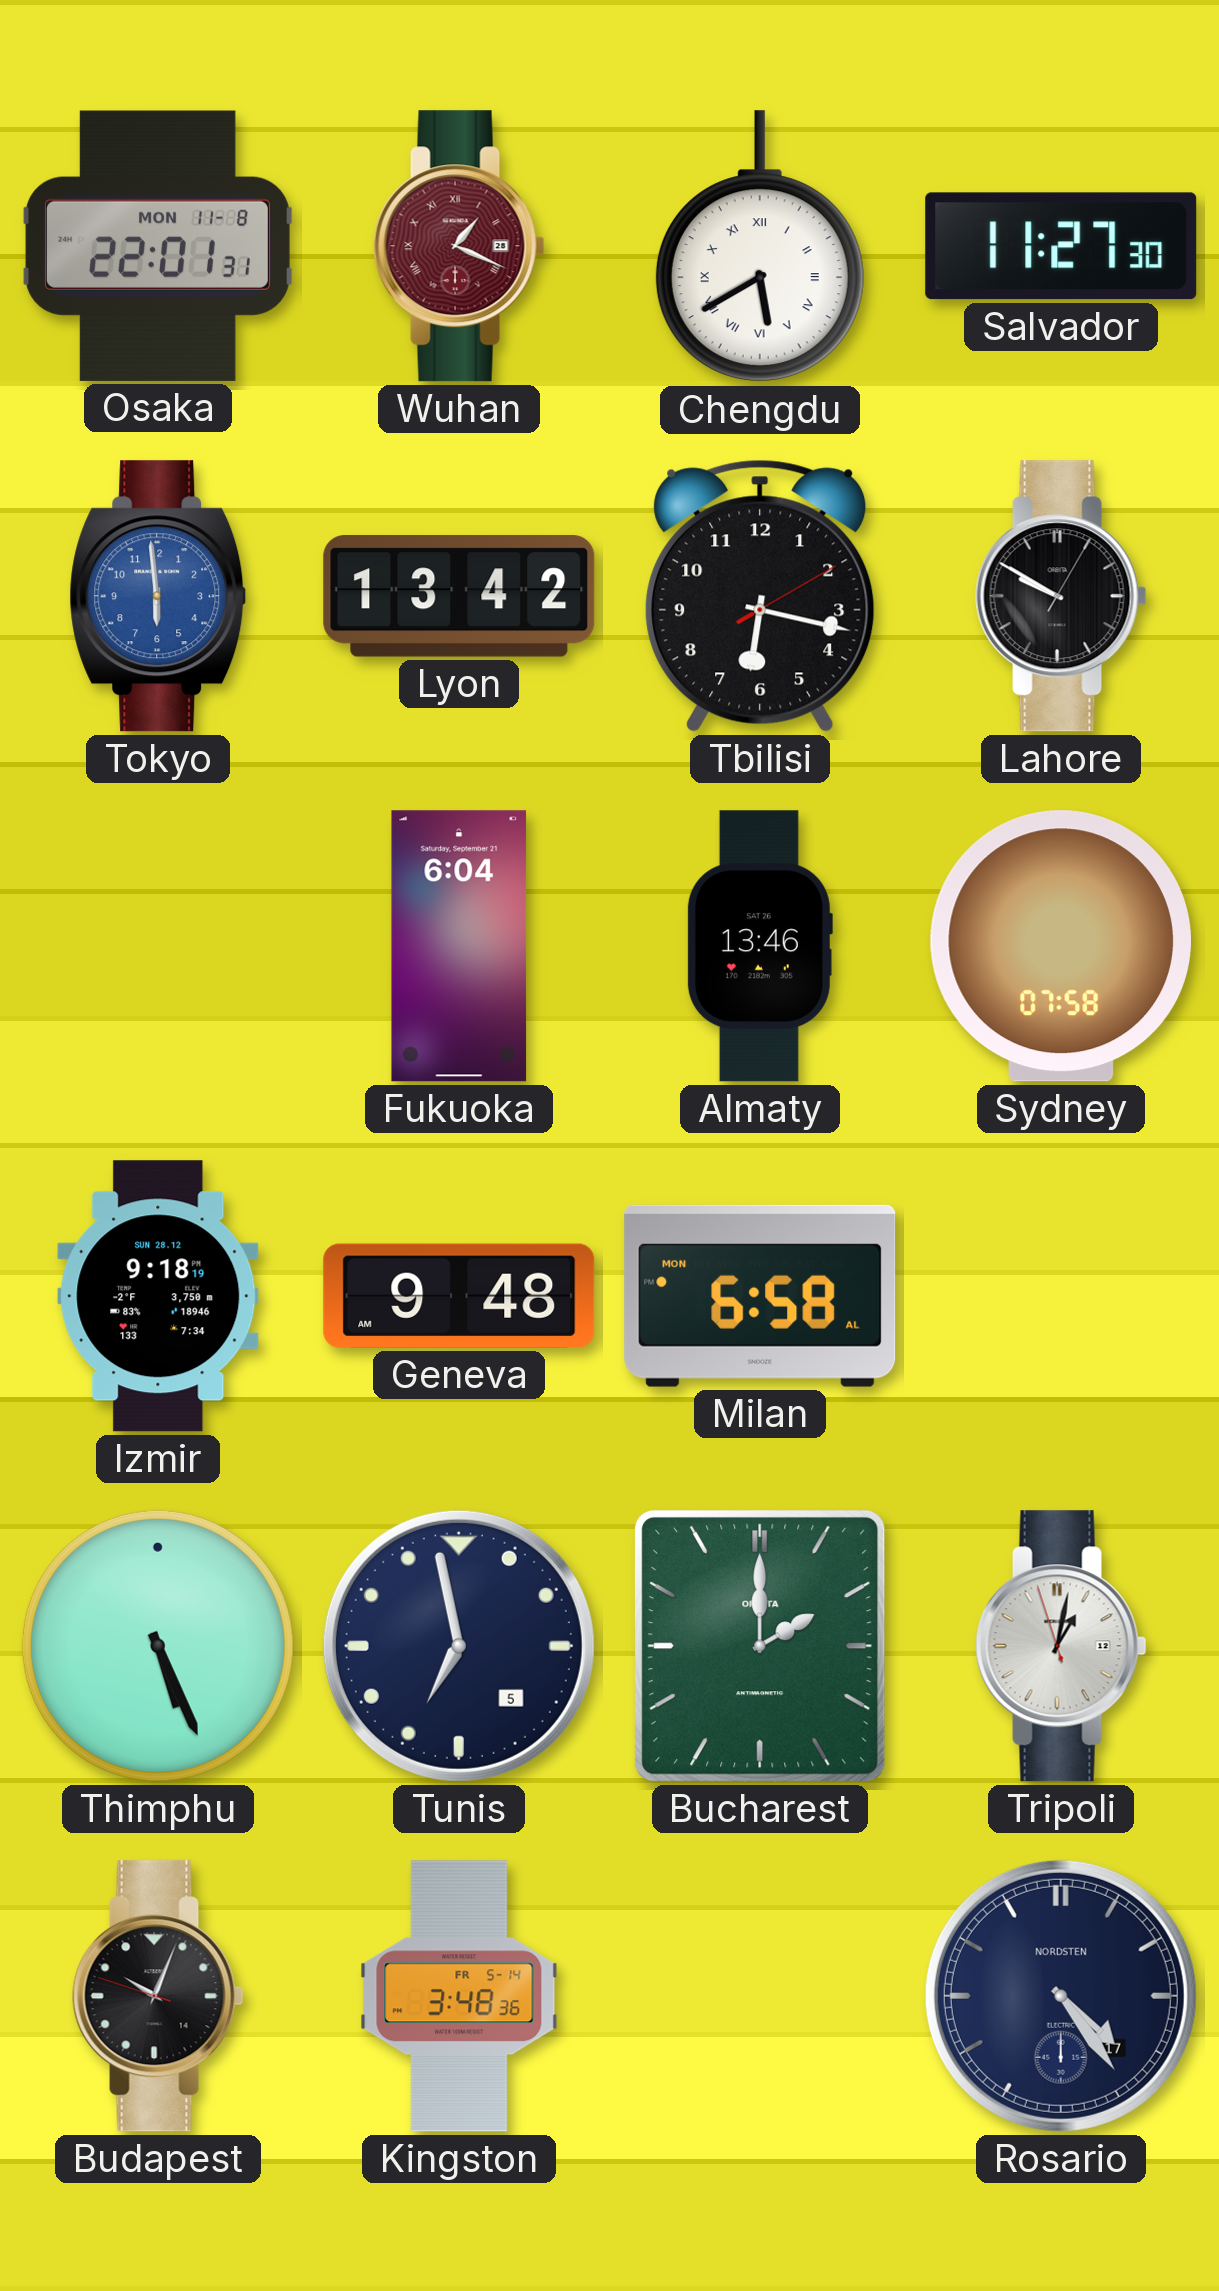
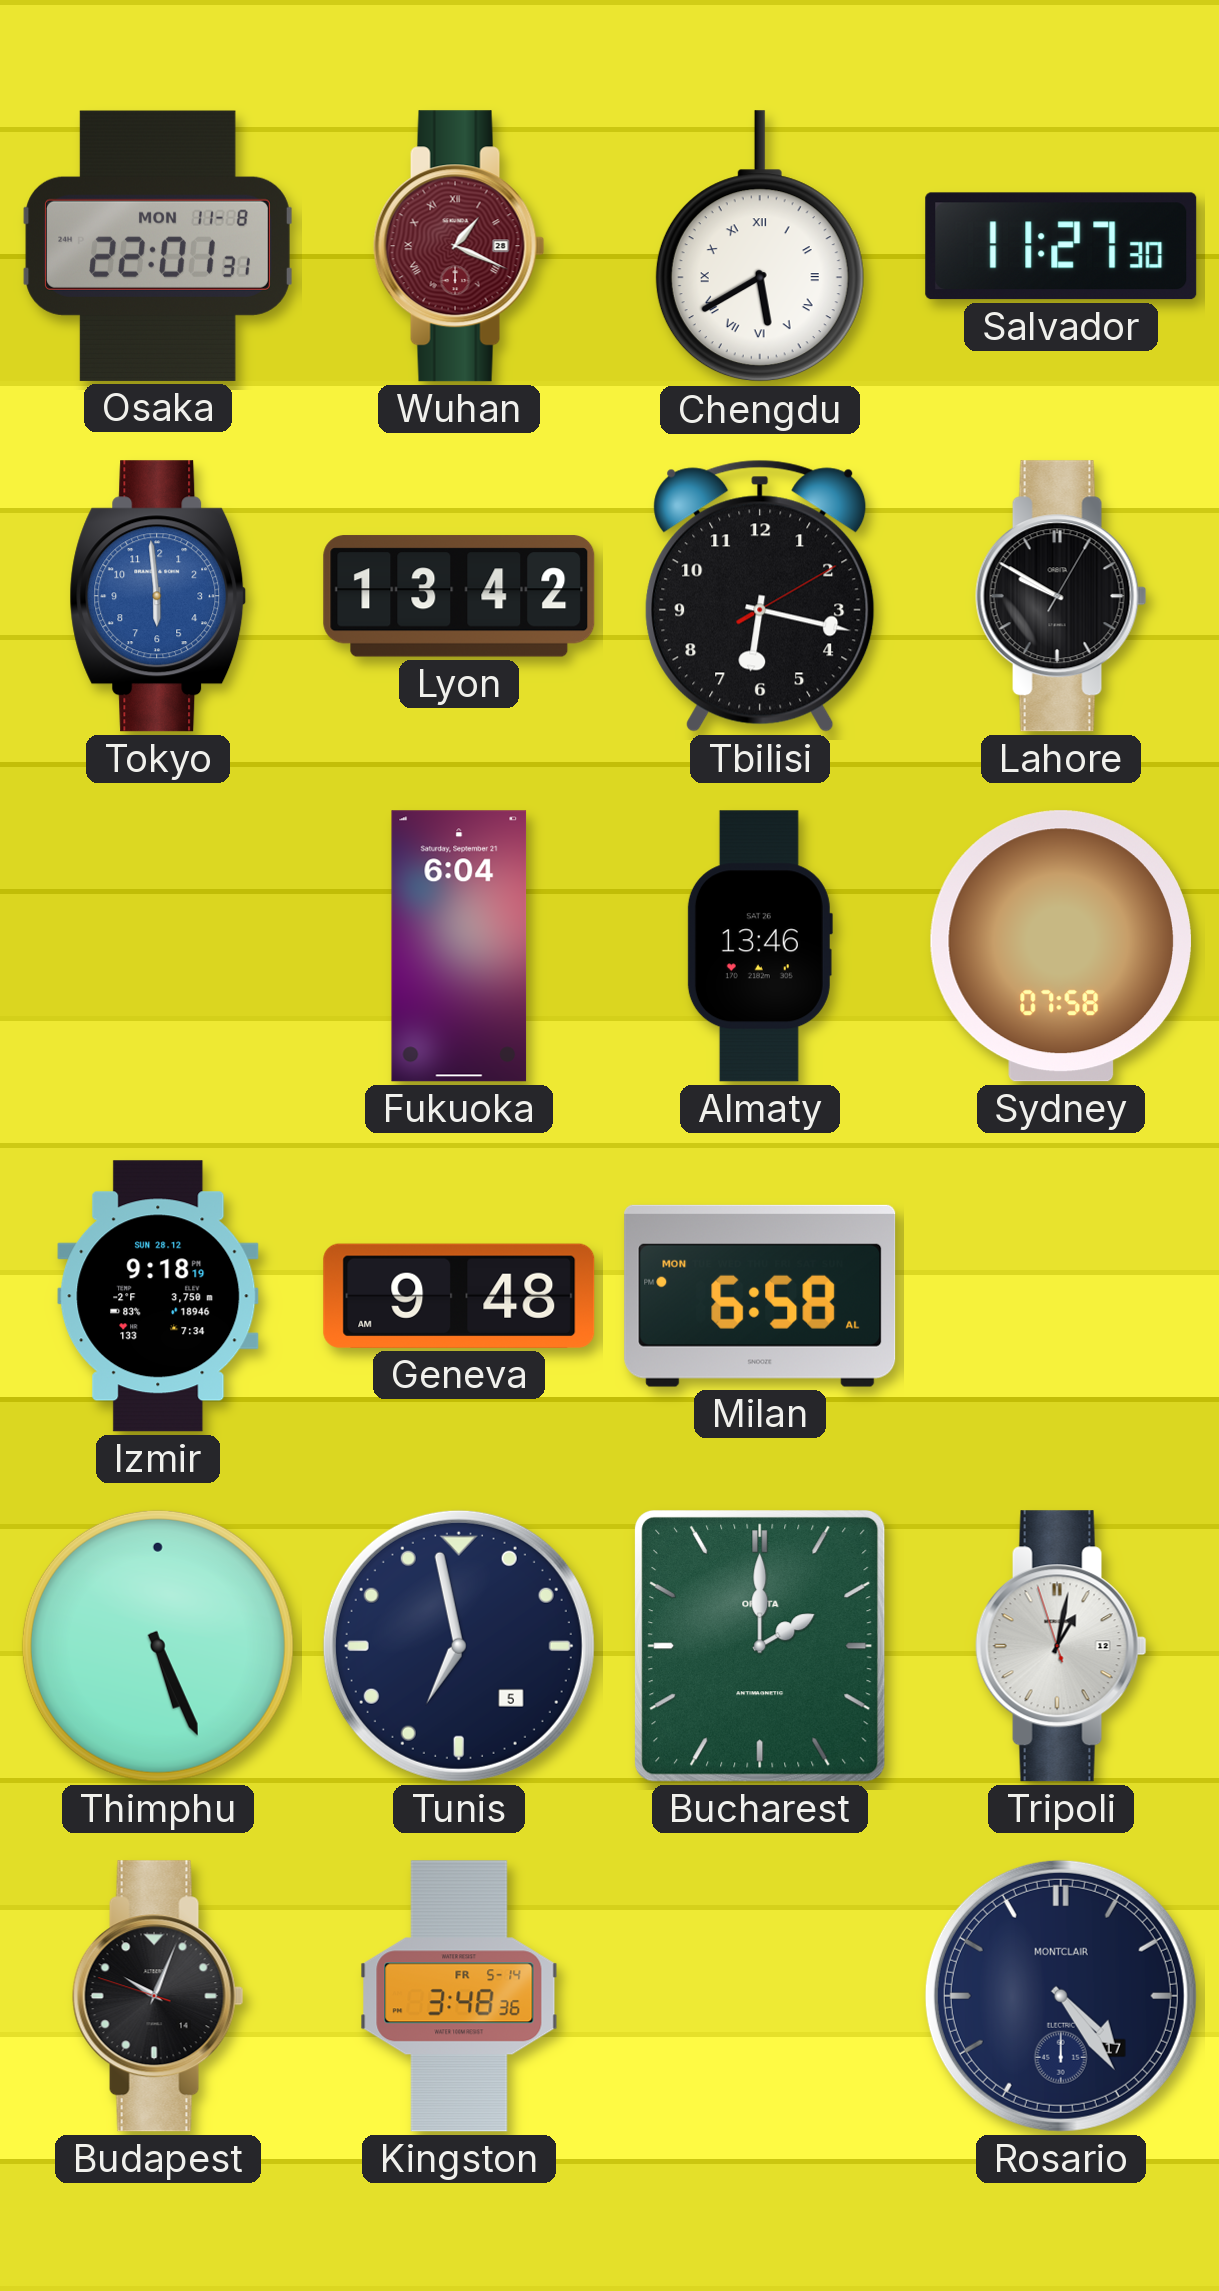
Rosario brand: NORDSTEN -> MONTCLAIR (1061, 1996)
